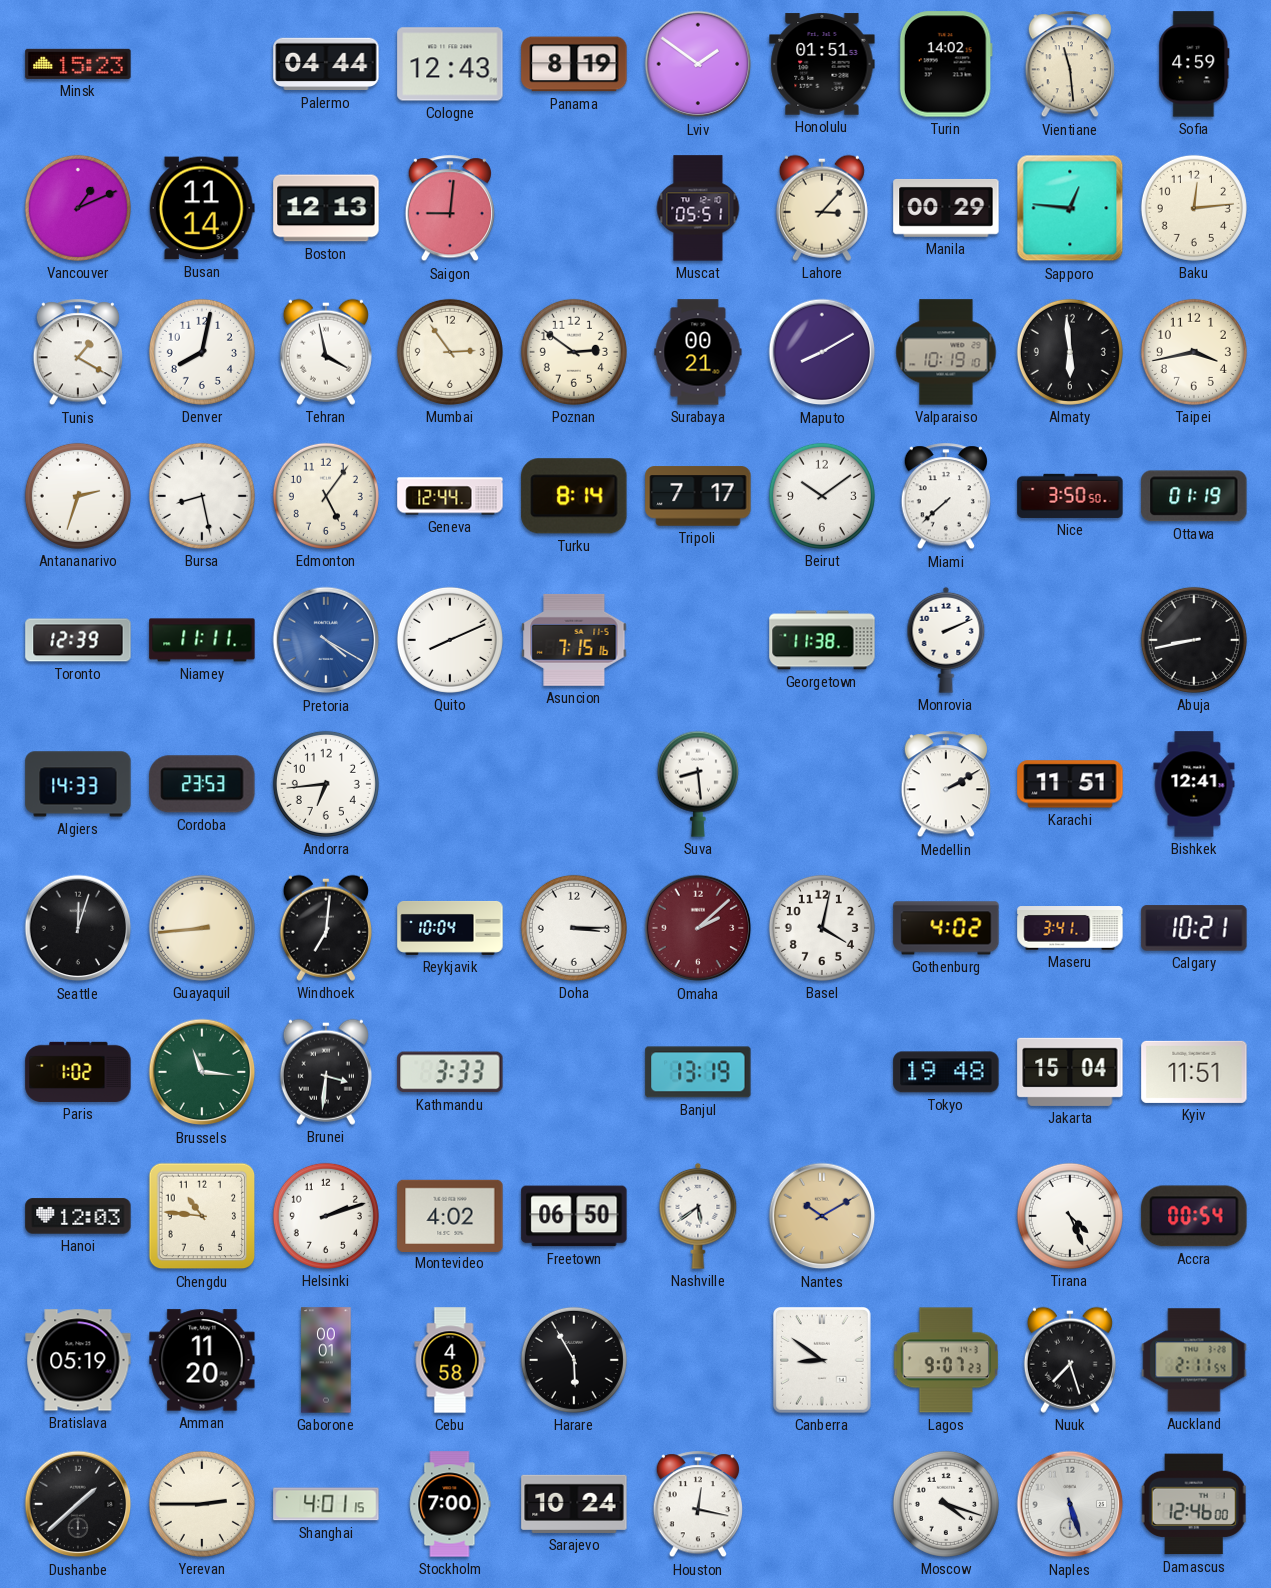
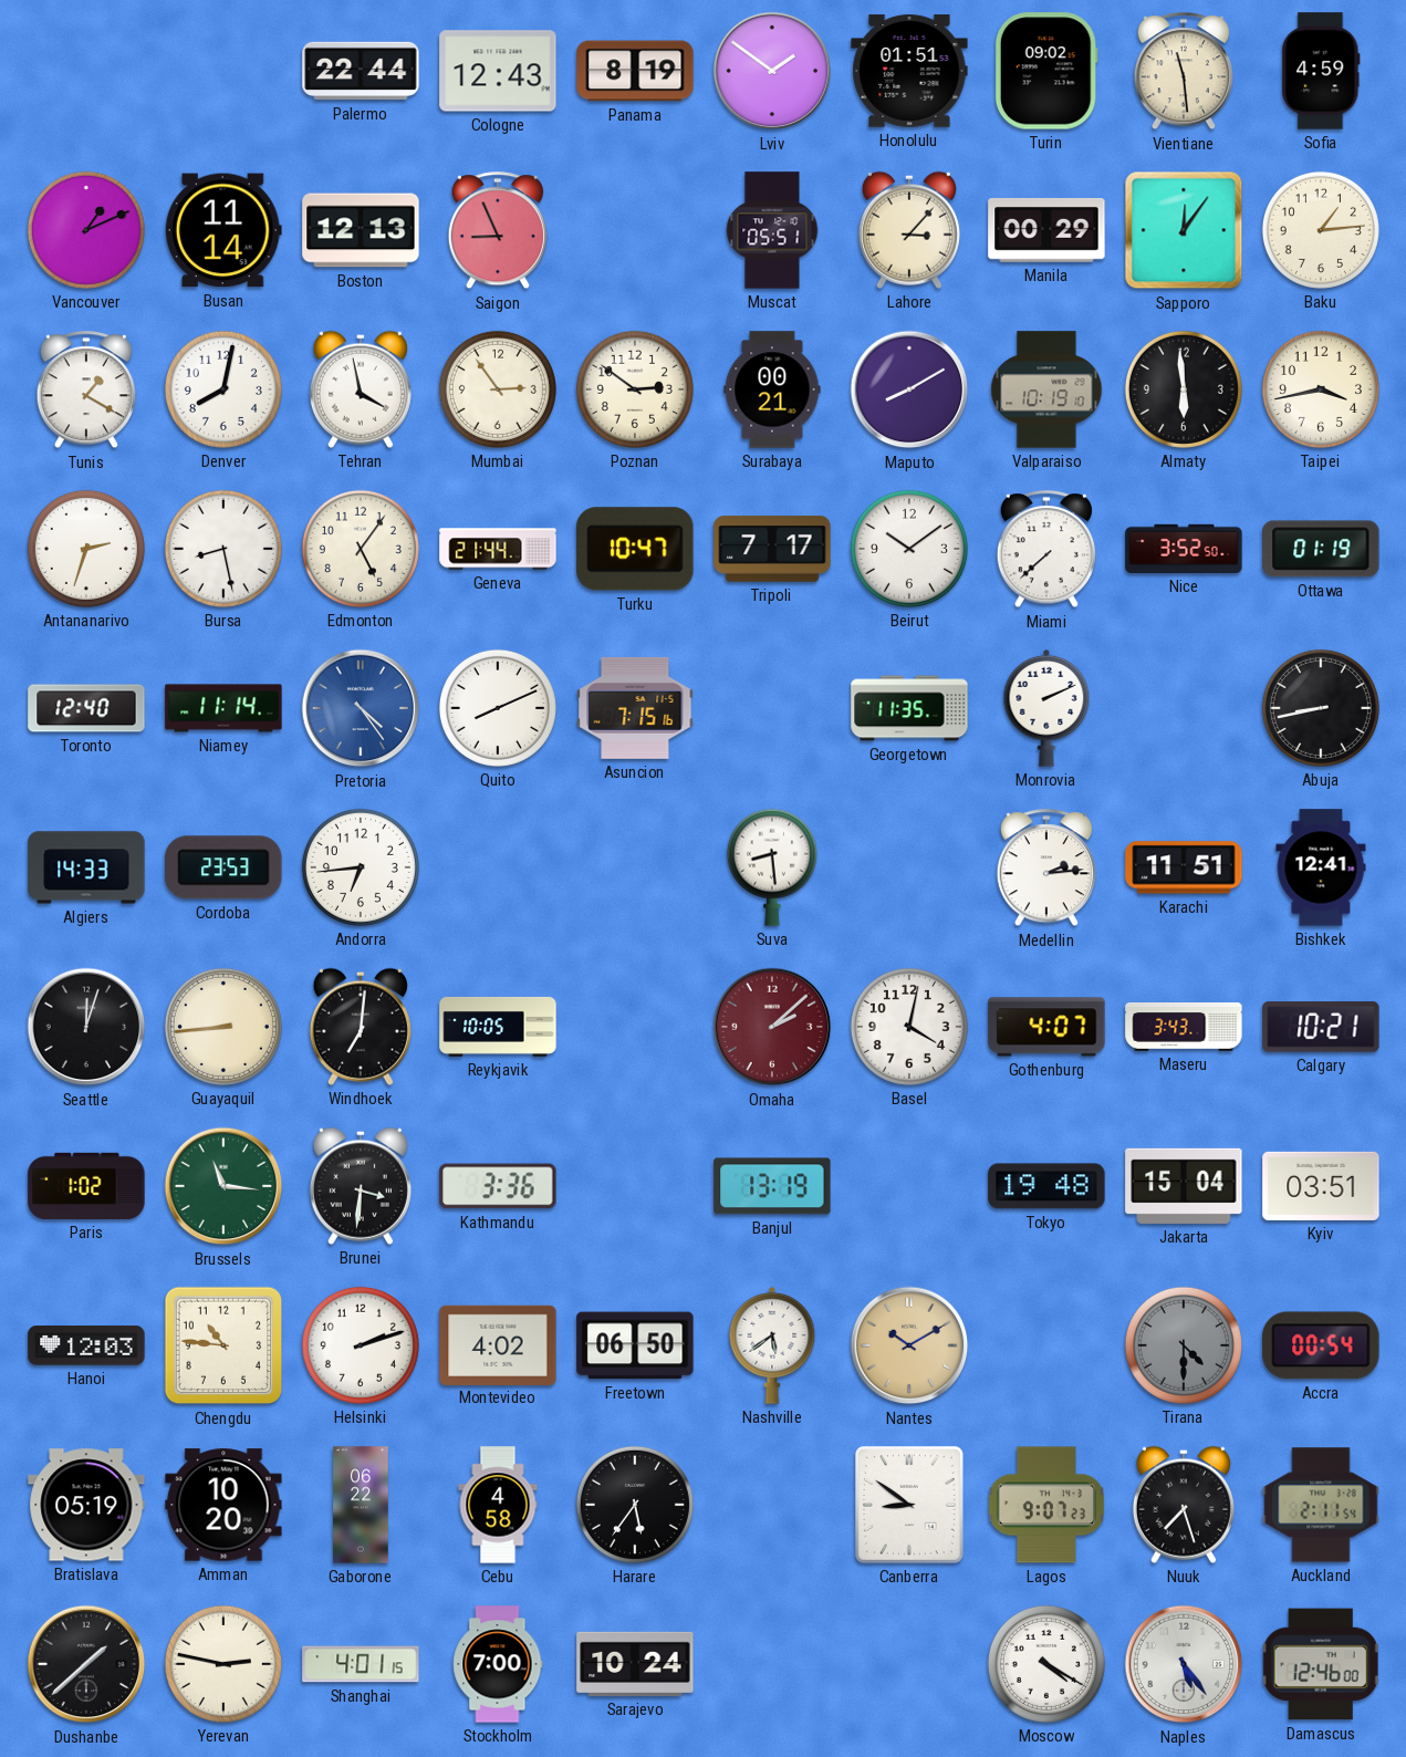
Minsk: 15:23 -> none (78, 64)
Palermo: 04:44 -> 22:44 (361, 71)
Turin: 14:02 -> 09:02 (1046, 71)
Saigon: 9:01 -> 8:56 (498, 231)
Sapporo: 12:46 -> 12:06 (1184, 230)
Baku: 12:14 -> 1:14 (1321, 230)
Geneva: 12:44 -> 21:44 (498, 549)
Turku: 8:14 -> 10:47 (635, 549)
Nice: 3:50 -> 3:52 (1184, 549)
Toronto: 12:39 -> 12:40 (86, 708)
Niamey: 11:11 -> 11:14 (223, 708)
Pretoria: 4:20 -> 4:24 (361, 708)
Georgetown: 11:38 -> 11:35 (909, 708)
Medellin: 2:10 -> 2:14 (1046, 869)
Reykjavik: 10:04 -> 10:05 (498, 1027)
Doha: 3:15 -> none (574, 928)
Gothenburg: 4:02 -> 4:07 (1046, 1027)
Maseru: 3:41 -> 3:43 (1184, 1028)
Kathmandu: 3:33 -> 3:36 (498, 1186)
Kyiv: 11:51 -> 03:51 (1321, 1186)
Tirana: 4:26 -> 4:30 (1184, 1345)
Tirana dial: white -> grey (1184, 1345)
Amman: 11:20 -> 10:20 (223, 1505)
Gaborone: 00:01 -> 06:22 (361, 1505)
Harare: 5:55 -> 5:36 (635, 1505)
Yerevan: 2:45 -> 2:47 (223, 1664)
Houston: 12:17 -> none (698, 1505)
Moscow: 4:18 -> 4:20 (1046, 1664)
Naples: 5:27 -> 5:24 (1184, 1664)
